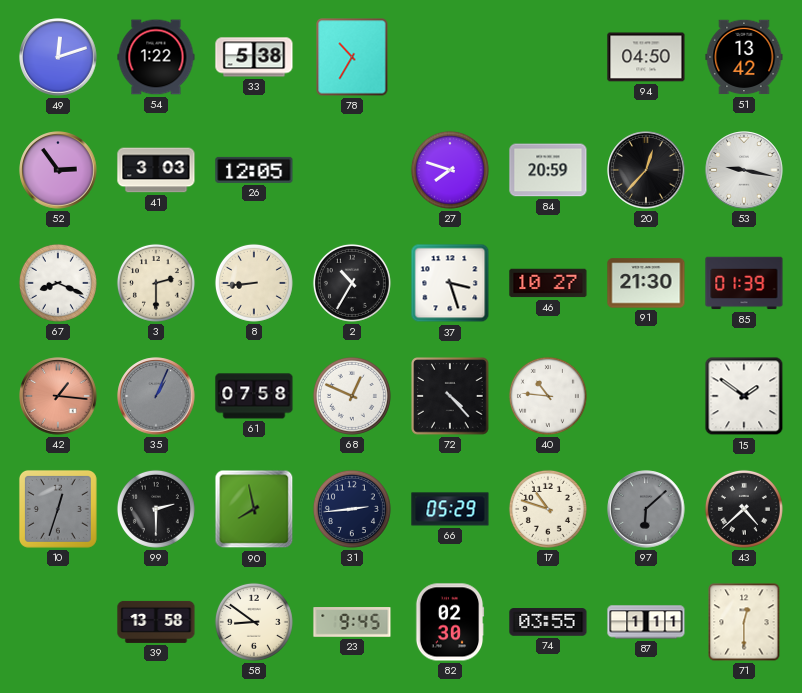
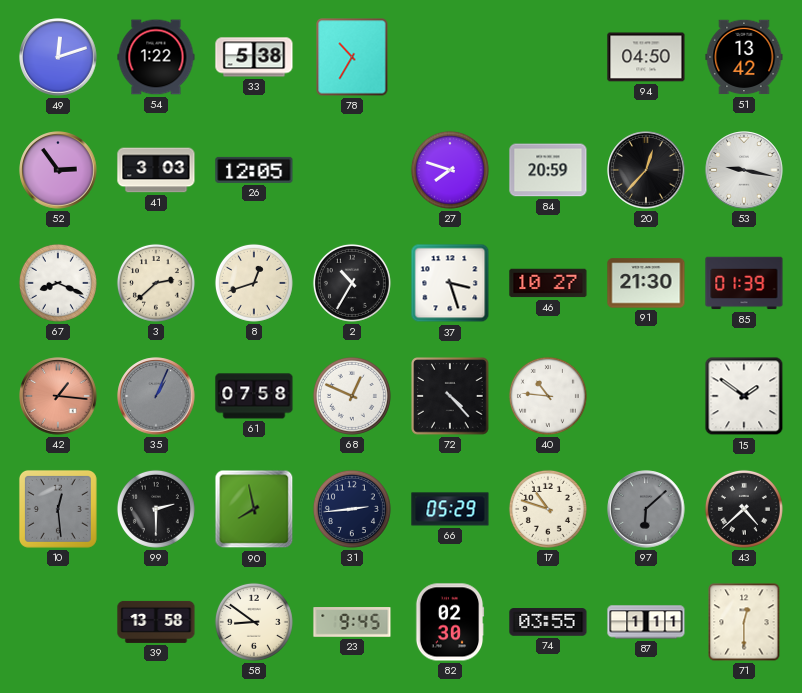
3: 2:30 -> 2:38 (156, 283)
8: 8:44 -> 12:42 (254, 283)
10: 12:33 -> 12:29 (58, 509)
